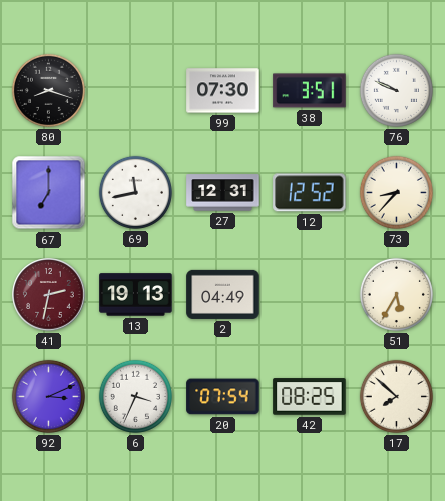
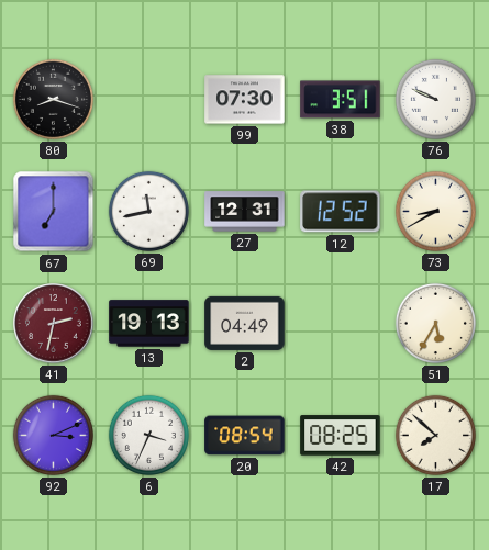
73: 8:37 -> 8:40 (435, 211)
20: 07:54 -> 08:54 (245, 436)
